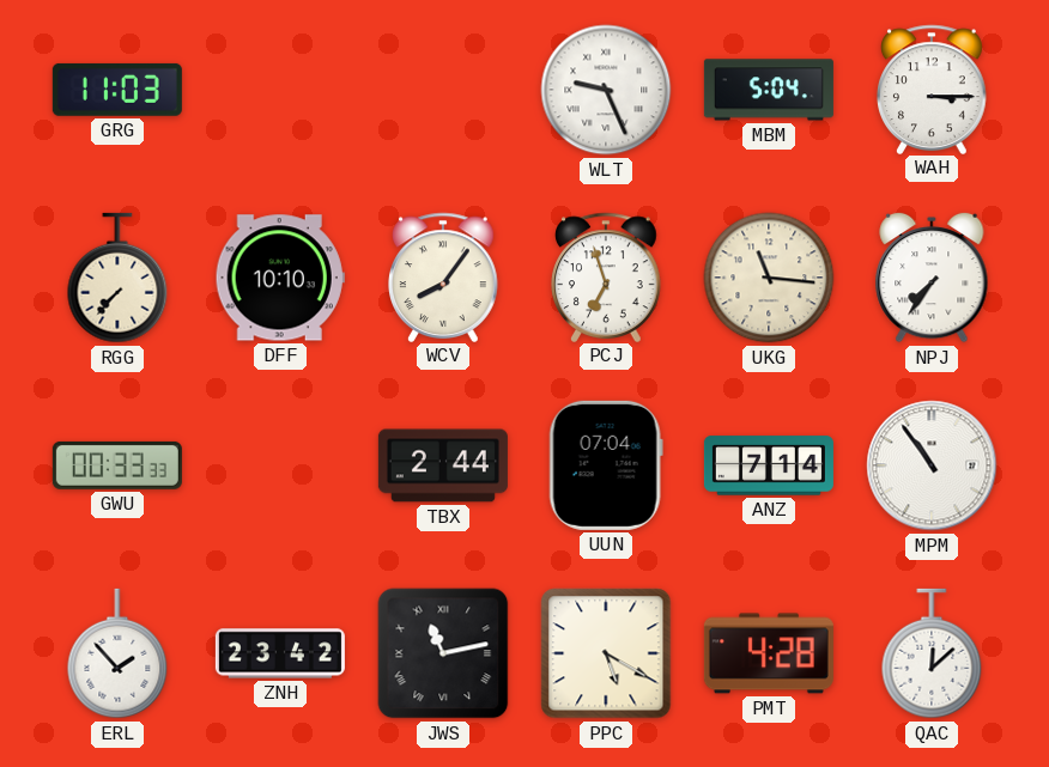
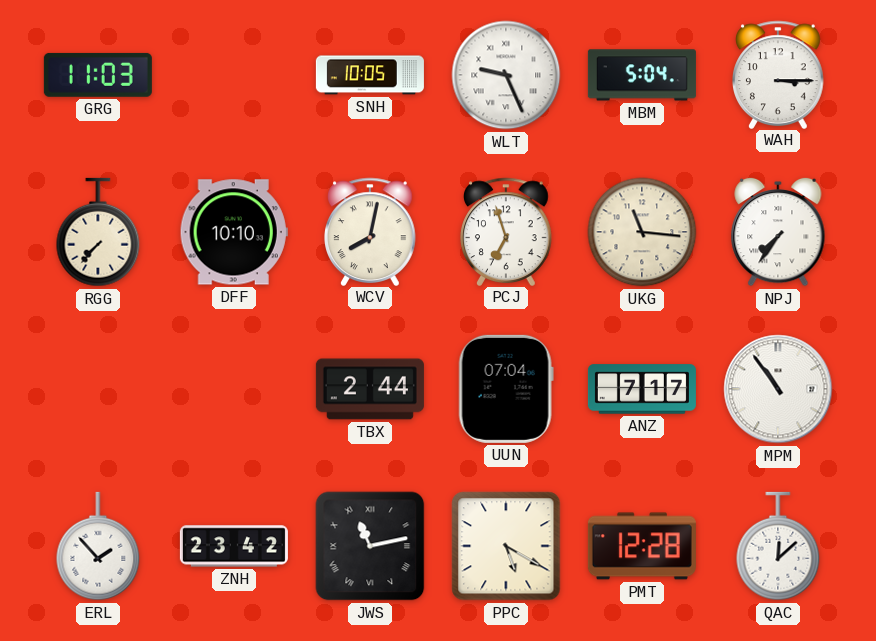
SNH: none -> 10:05 (370, 75)
WCV: 8:06 -> 8:02 (371, 231)
GWU: 00:33 -> none (117, 465)
ANZ: 7:14 -> 7:17 (642, 389)
PMT: 4:28 -> 12:28 (642, 546)
